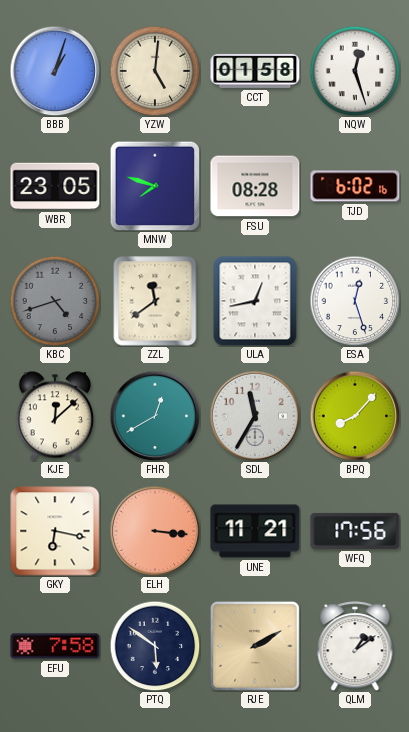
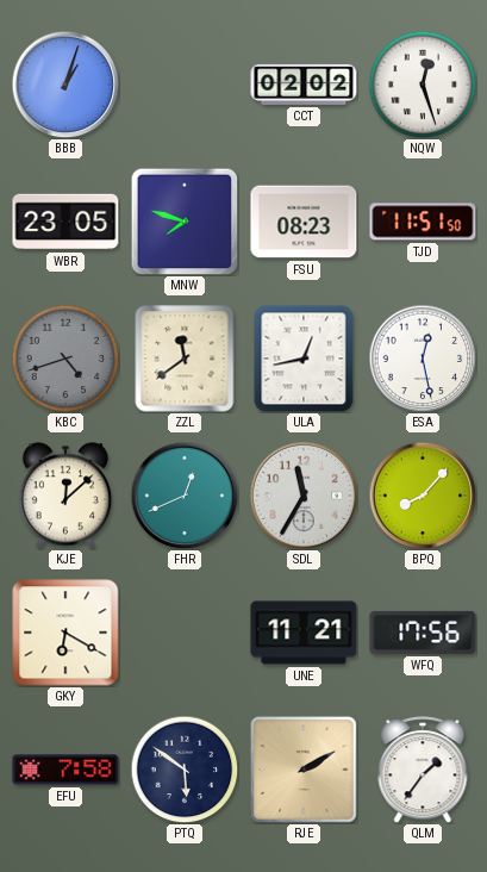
YZW: 5:01 -> none (155, 71)
CCT: 01:58 -> 02:02 (304, 85)
FSU: 08:28 -> 08:23 (304, 222)
TJD: 6:02 -> 11:51 (423, 222)
ESA: 12:27 -> 12:28 (423, 359)
FHR: 12:40 -> 12:41 (185, 496)
GKY: 6:17 -> 6:20 (65, 633)
ELH: 3:16 -> none (155, 531)
QLM: 1:09 -> 1:36 (423, 770)
